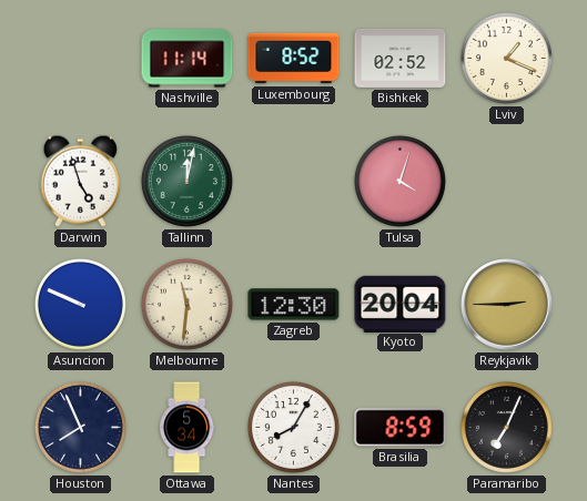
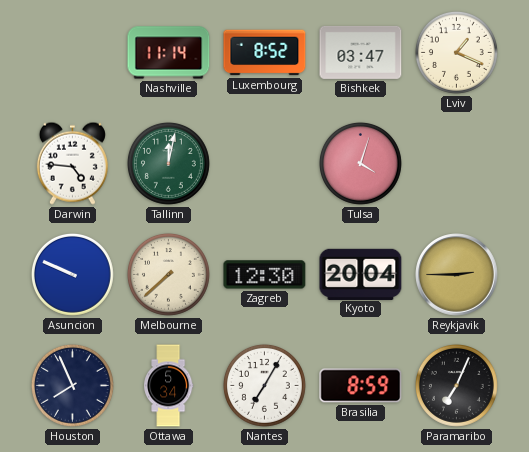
Bishkek: 02:52 -> 03:47 (361, 52)
Darwin: 4:57 -> 4:46 (72, 163)
Melbourne: 11:31 -> 7:38 (168, 274)
Nantes: 8:05 -> 7:05 (264, 385)
